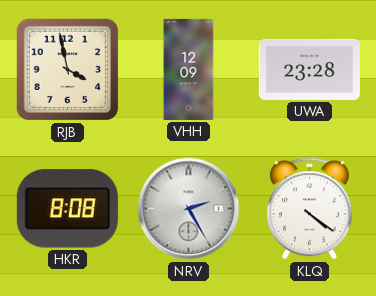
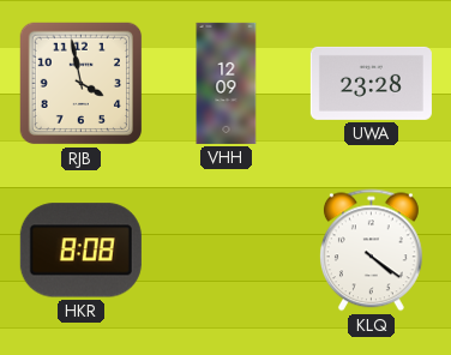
NRV: 2:25 -> none (189, 209)
